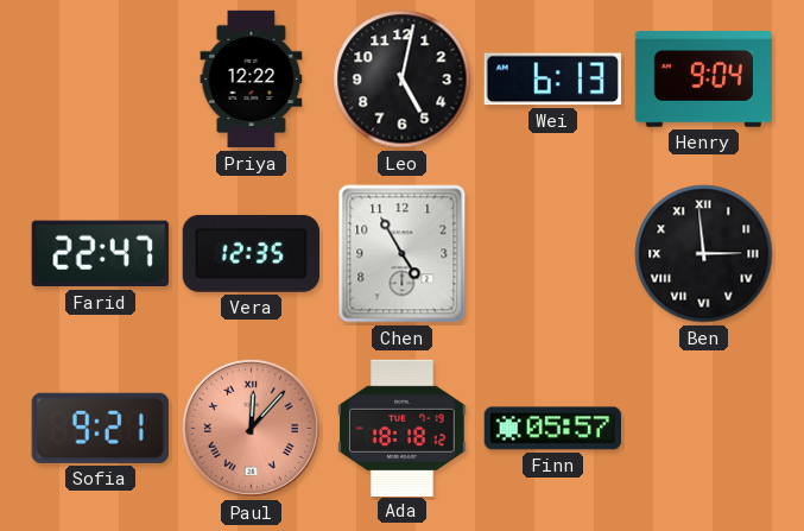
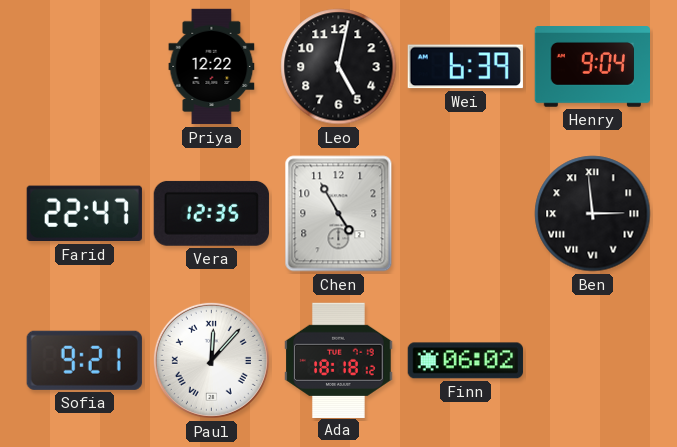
Wei: 6:13 -> 6:39 (465, 67)
Paul dial: salmon -> white (211, 360)
Finn: 05:57 -> 06:02 (465, 361)
